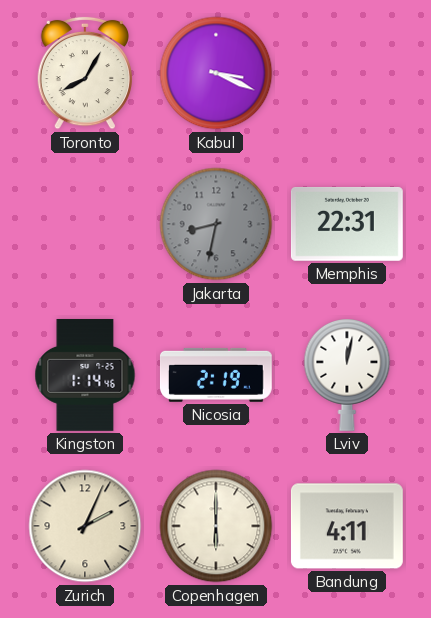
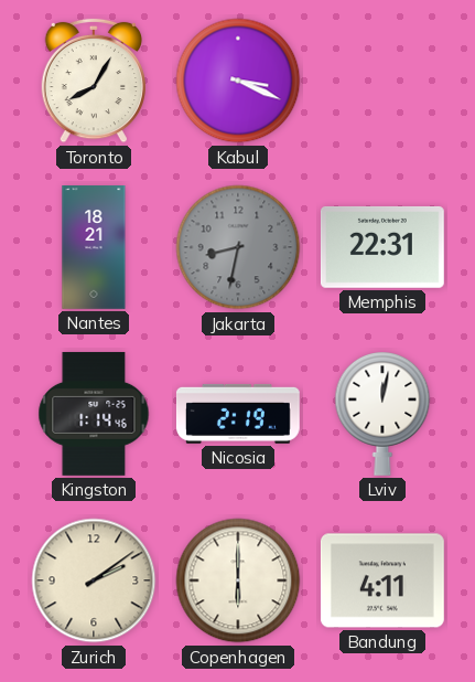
Nantes: none -> 18:21 (94, 248)
Zurich: 2:04 -> 2:09 (94, 580)
